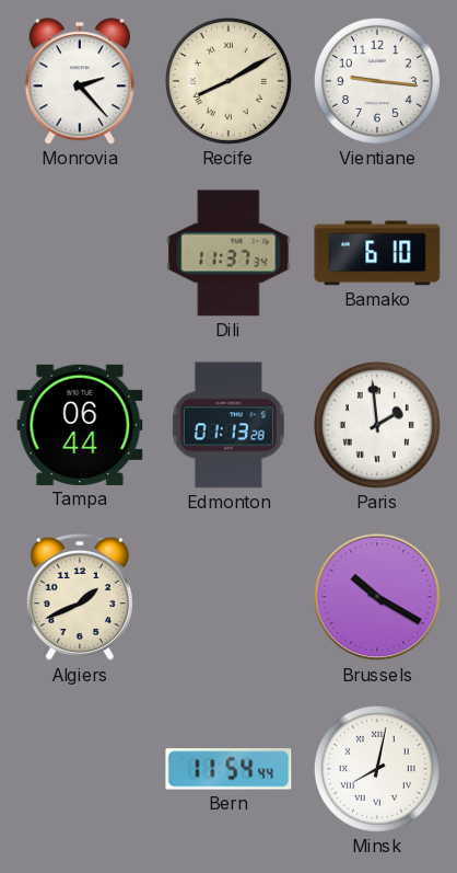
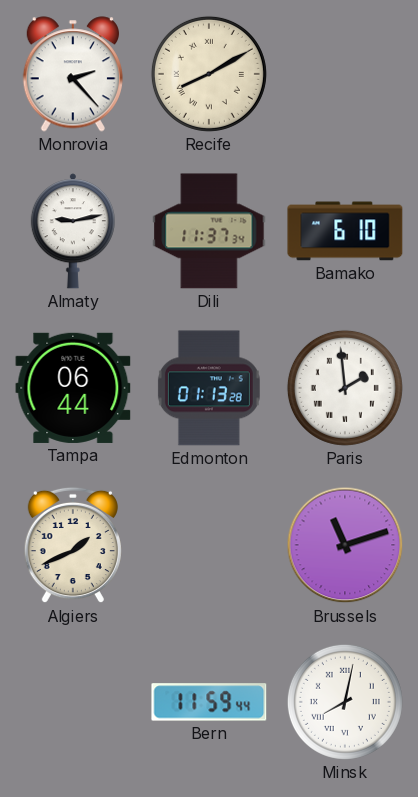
Vientiane: 9:16 -> none (377, 81)
Almaty: none -> 9:13 (73, 231)
Brussels: 10:20 -> 11:12 (345, 545)
Bern: 11:54 -> 11:59 (209, 702)
